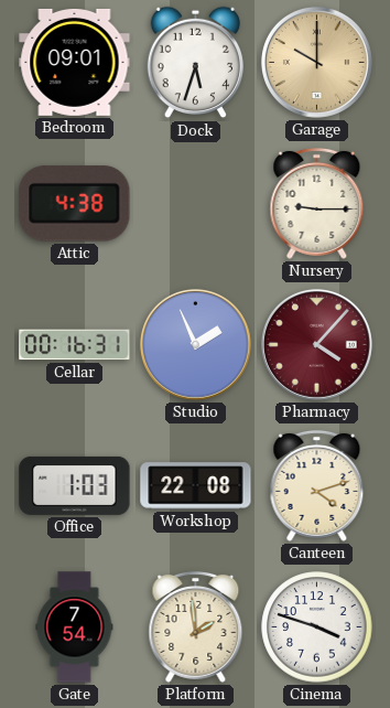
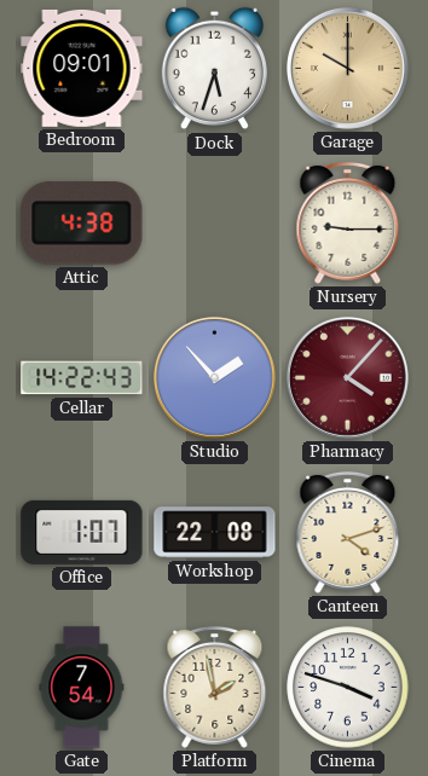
Cellar: 00:16 -> 14:22 (82, 378)
Studio: 1:56 -> 1:53 (214, 377)
Office: 1:03 -> 1:07 (82, 532)
Platform: 1:59 -> 1:58 (215, 687)
